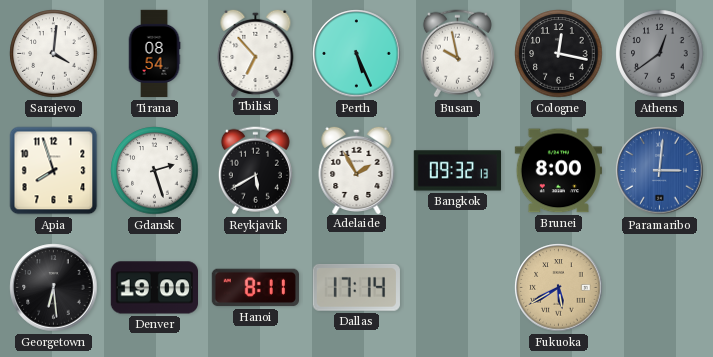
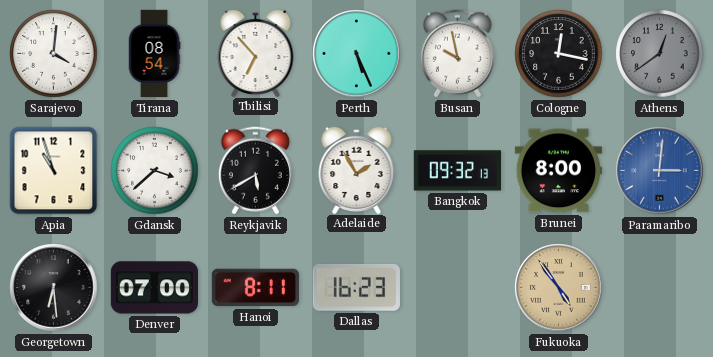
Apia: 7:57 -> 10:57 (54, 171)
Gdansk: 2:27 -> 3:38 (155, 171)
Denver: 19:00 -> 07:00 (154, 288)
Dallas: 17:14 -> 16:23 (356, 287)
Fukuoka: 5:40 -> 4:54 (559, 288)
